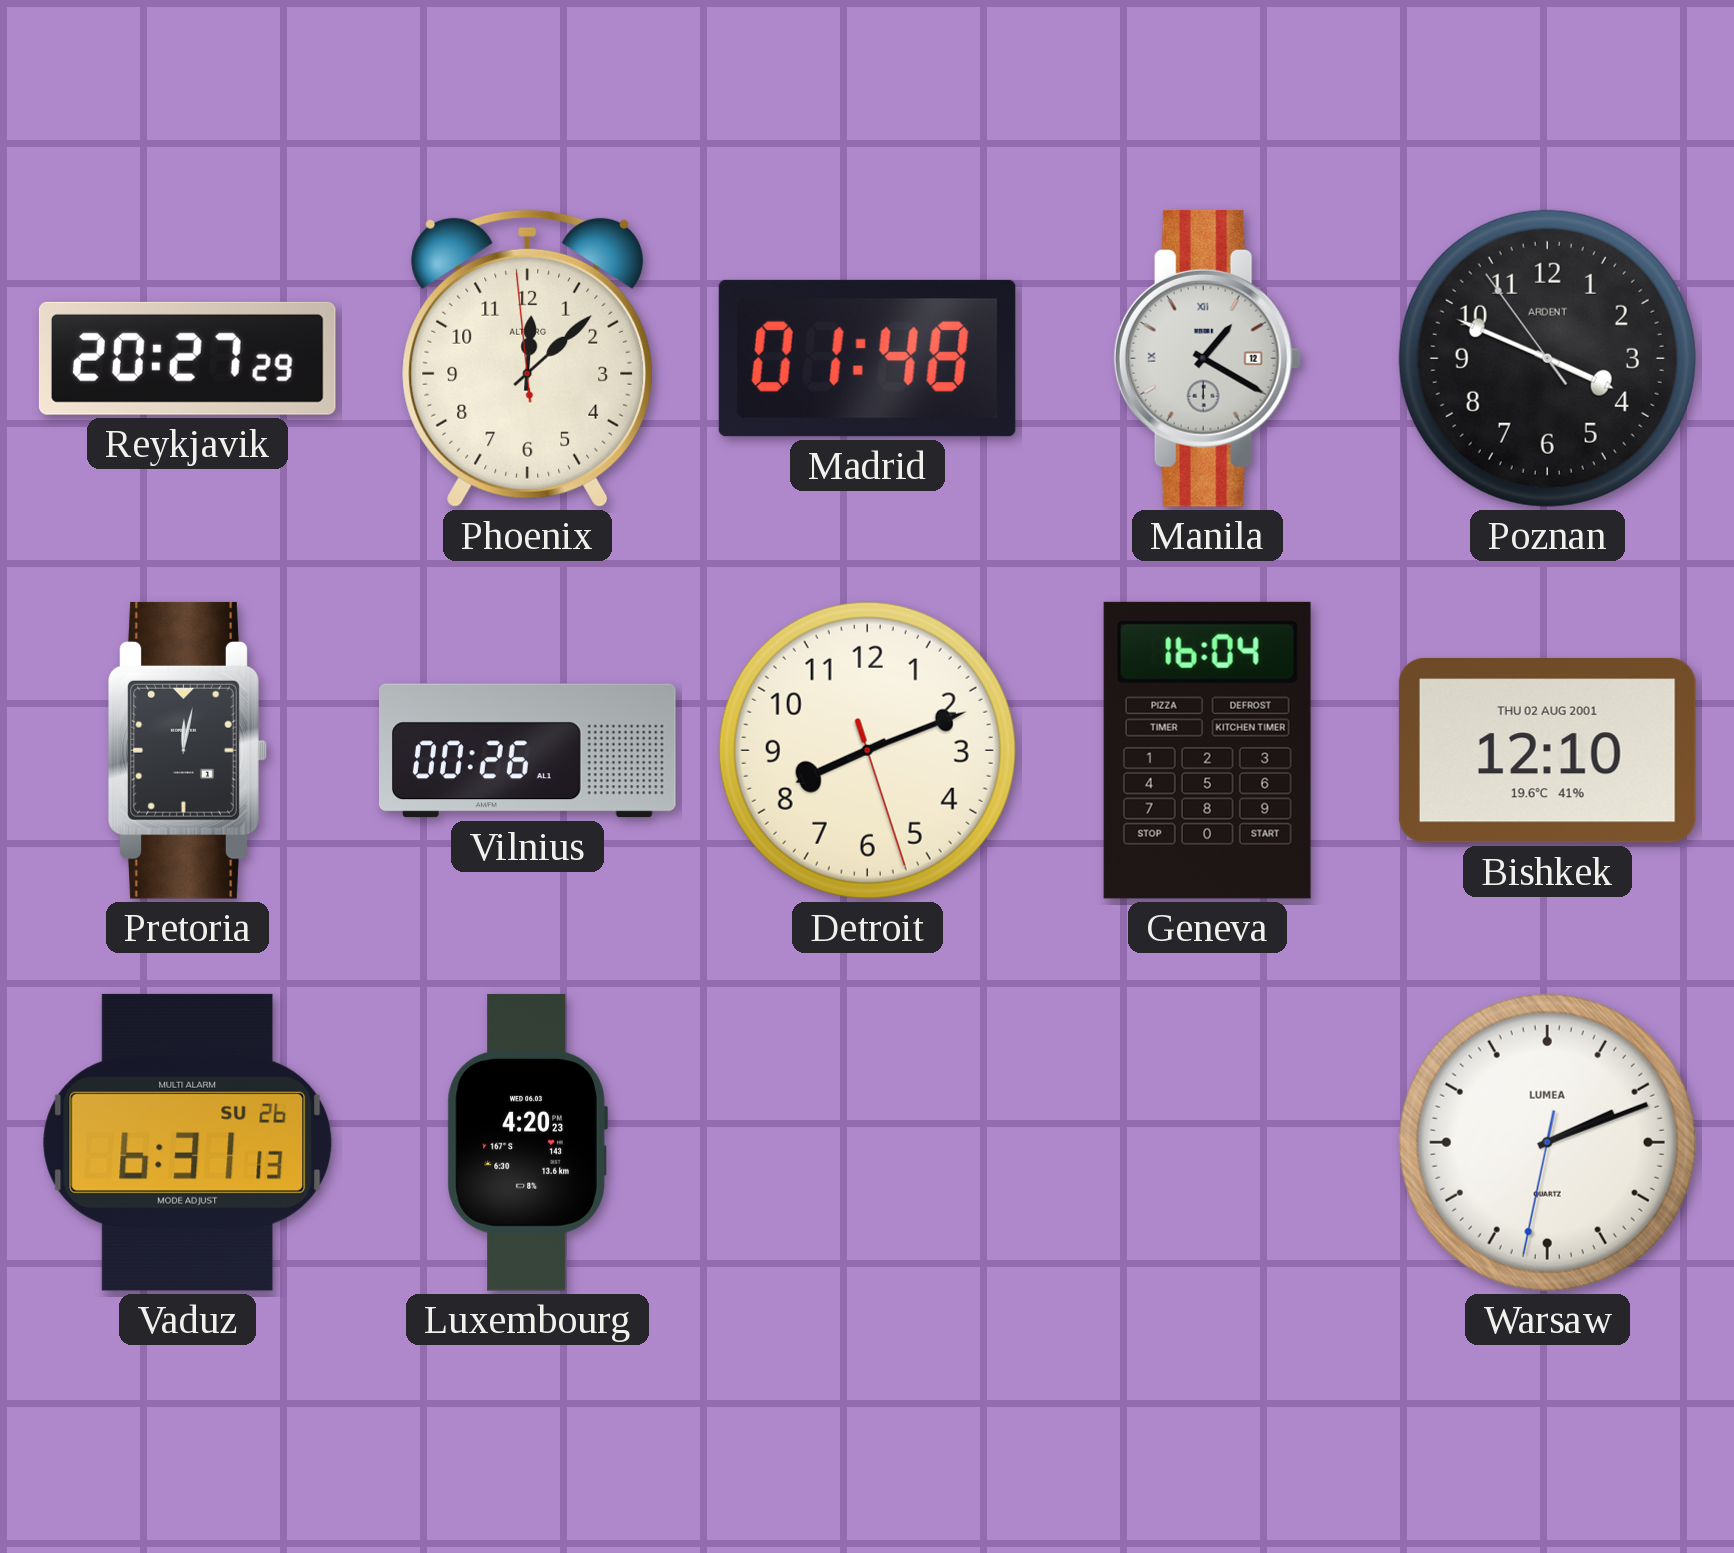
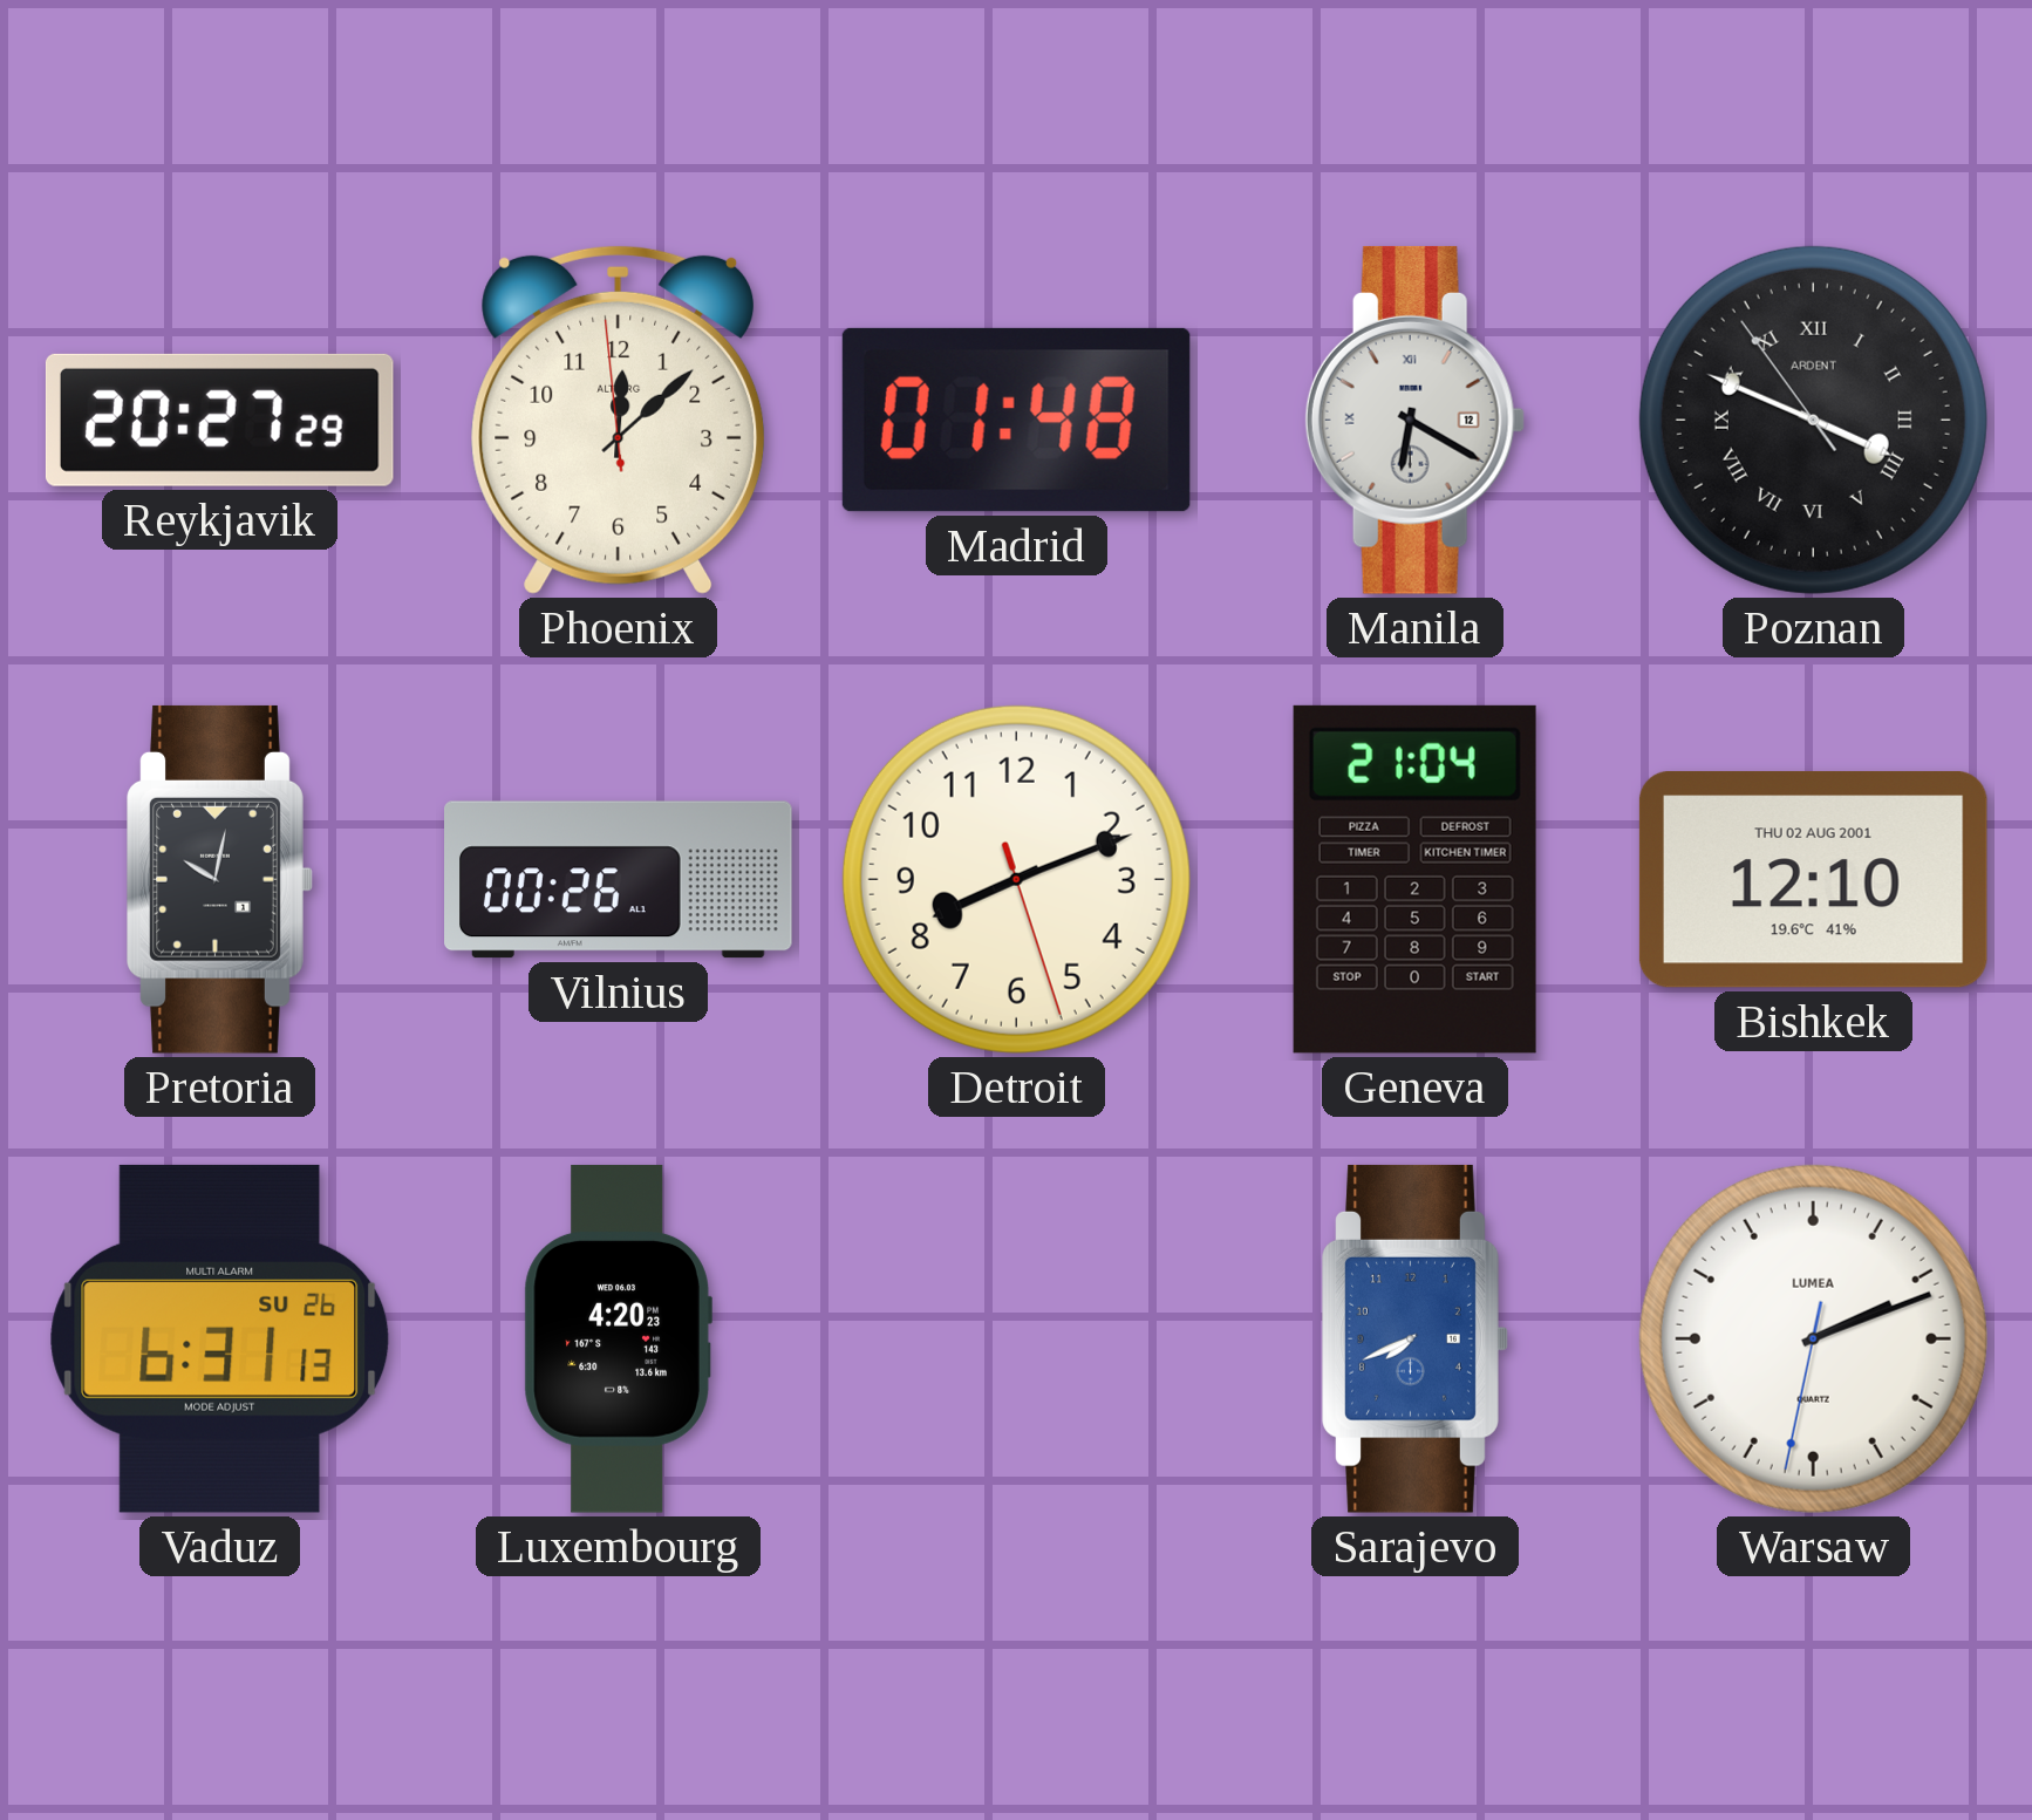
Manila: 1:20 -> 6:20 (1414, 420)
Poznan numerals: Arabic -> Roman (1813, 420)
Pretoria: 12:02 -> 10:02 (220, 879)
Geneva: 16:04 -> 21:04 (1414, 879)
Sarajevo: none -> 7:41 (1416, 1338)
